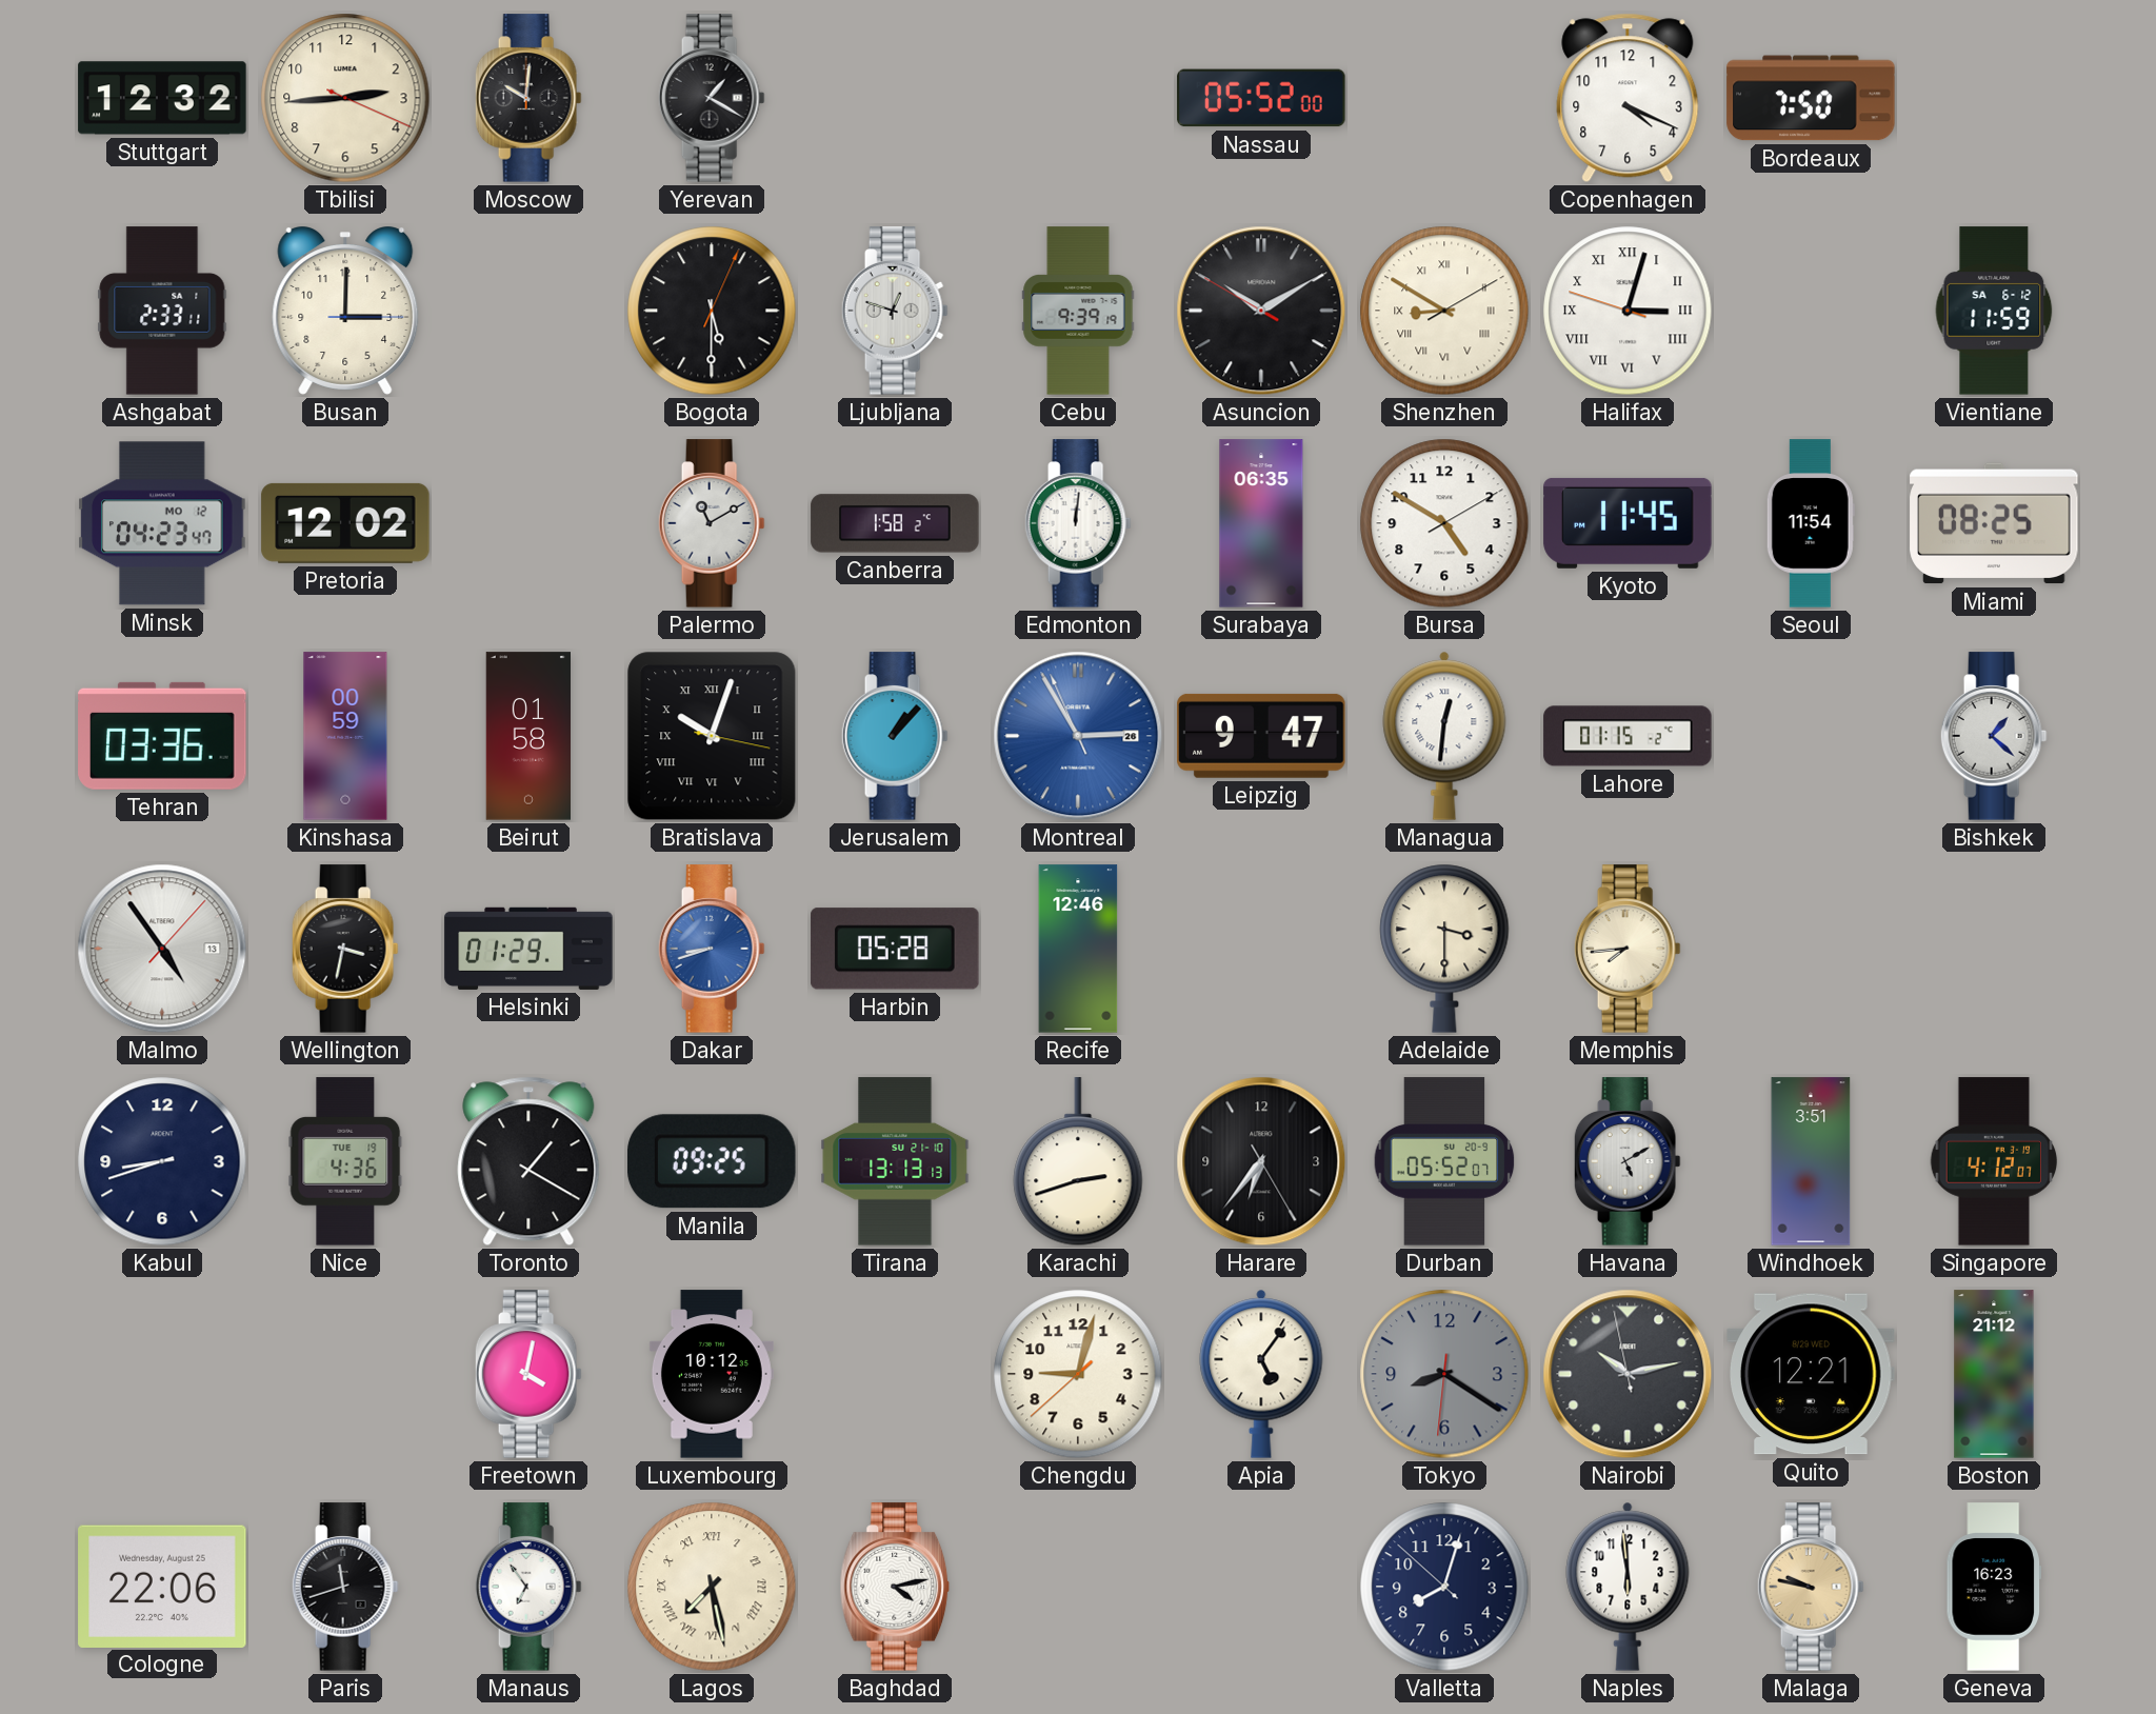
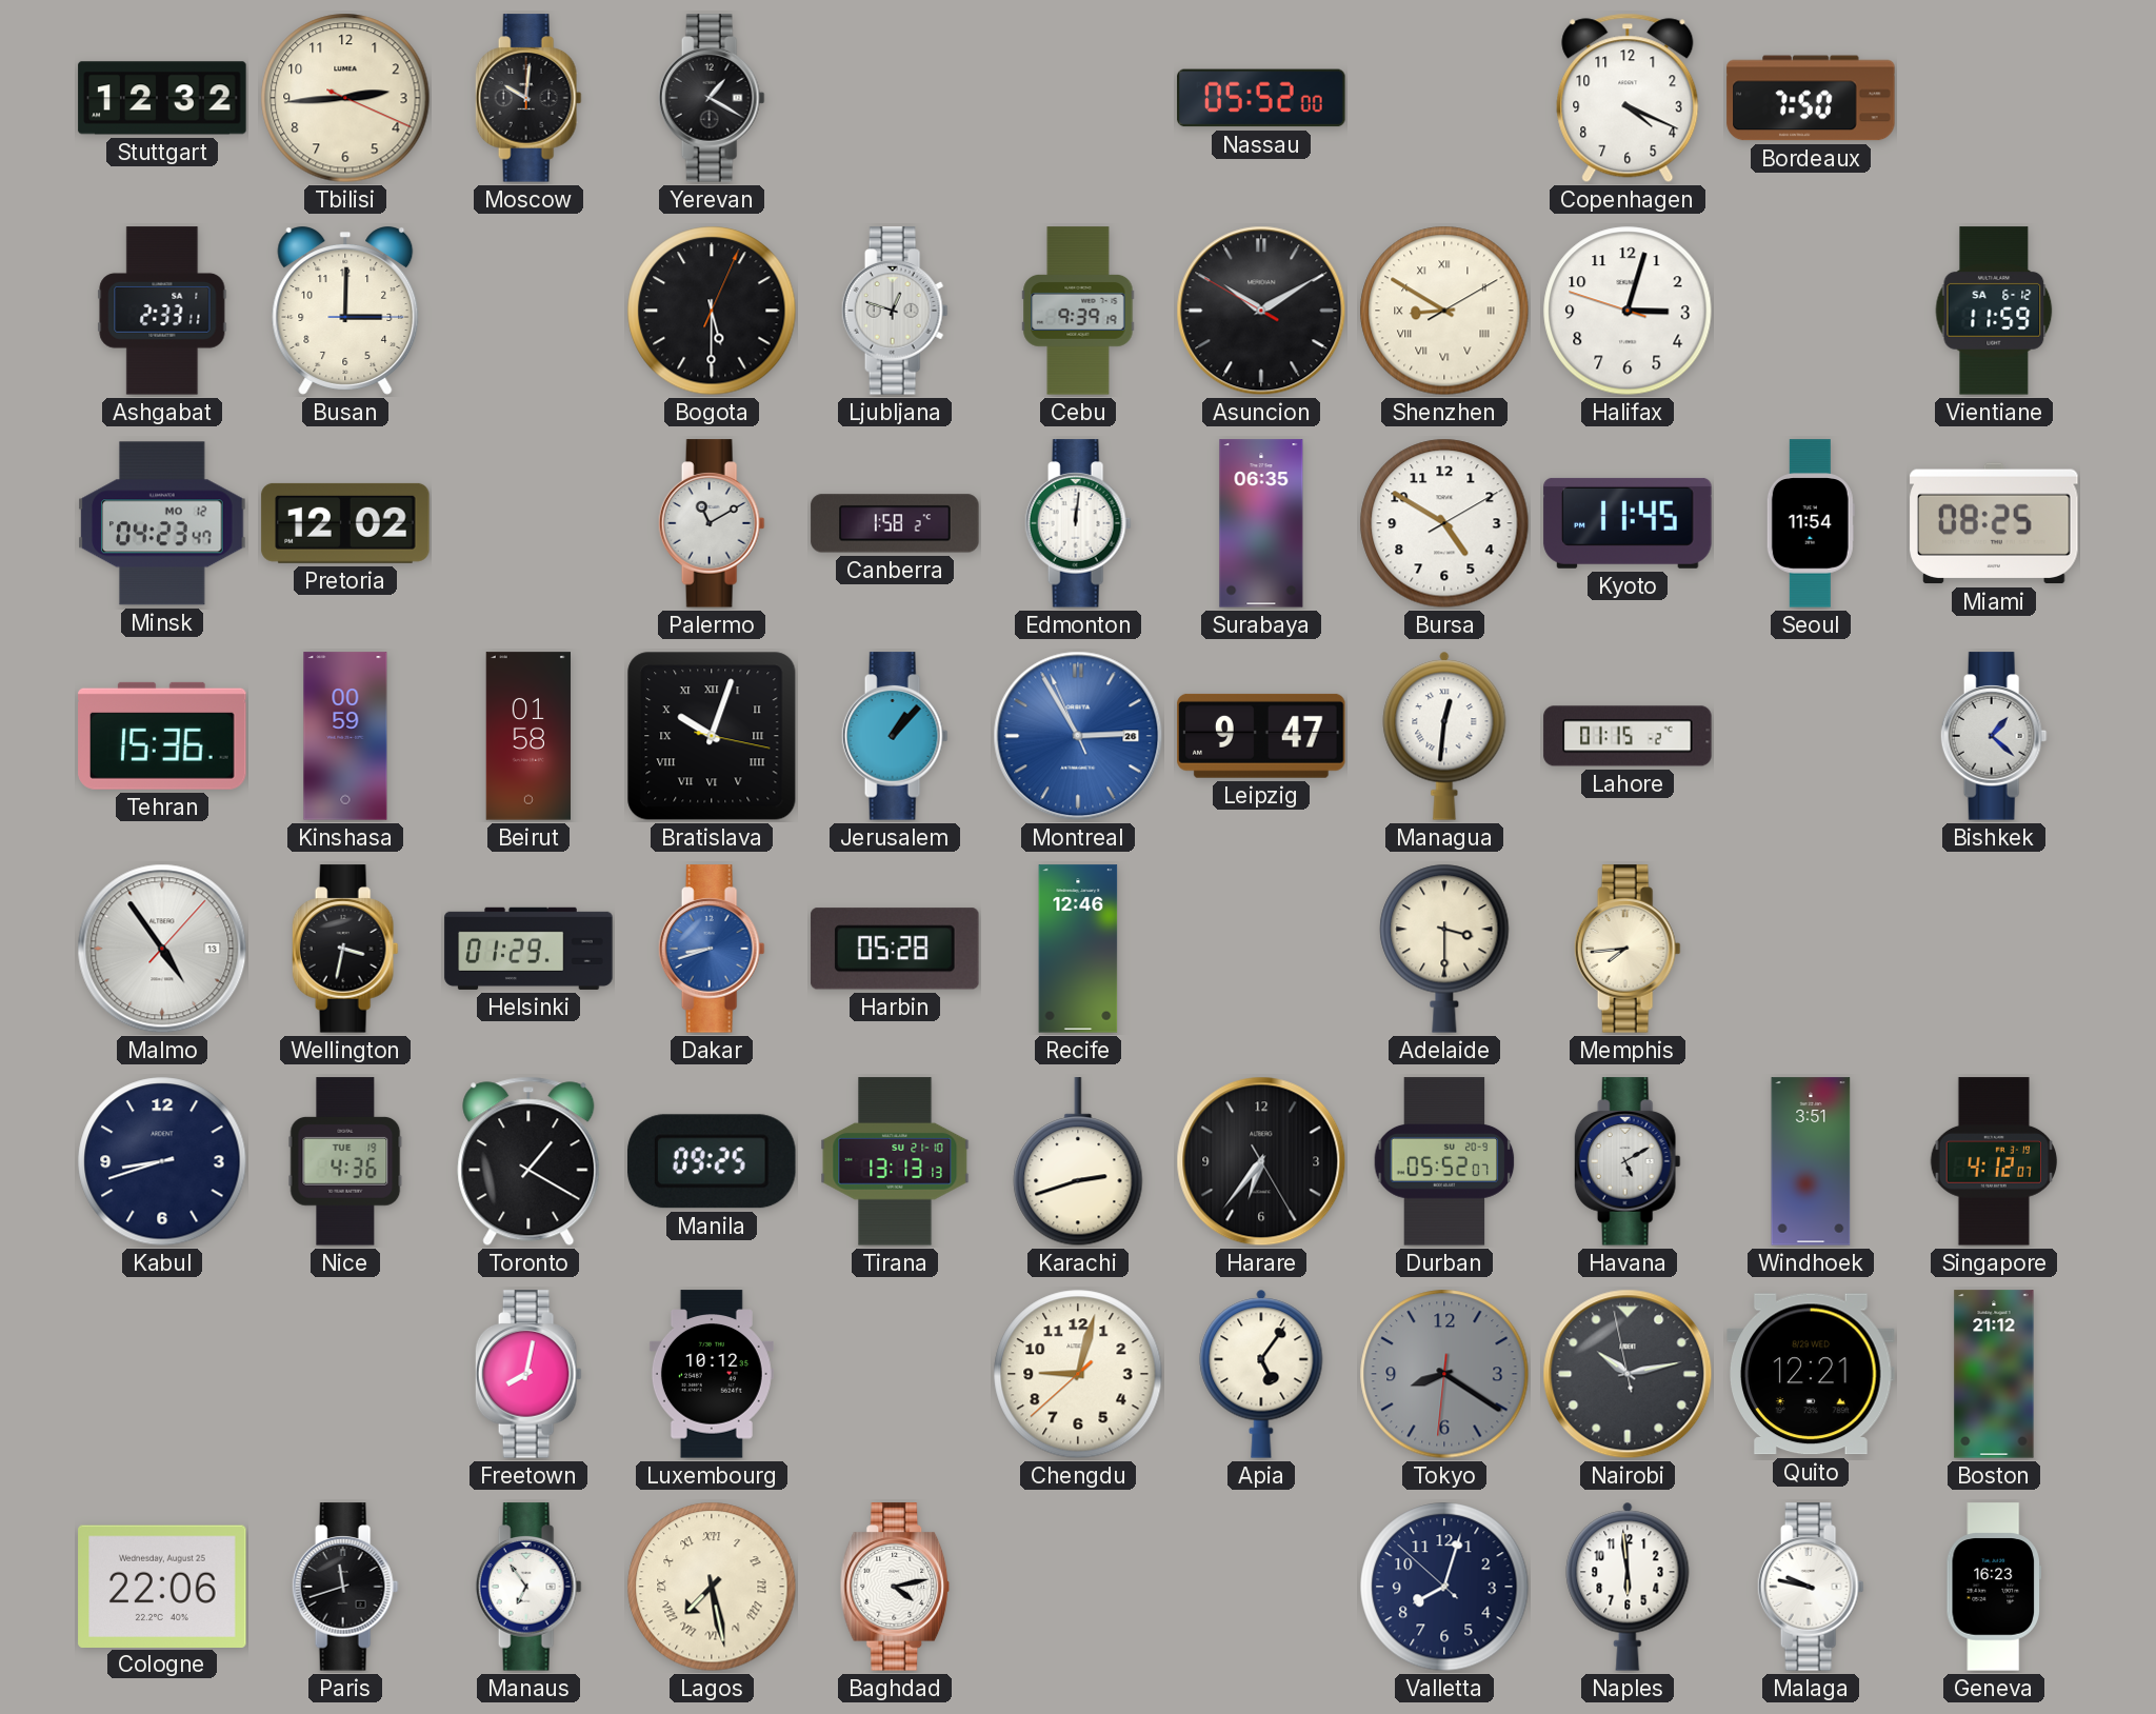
Halifax numerals: Roman -> Arabic (1628, 311)
Tehran: 03:36 -> 15:36 (162, 736)
Freetown: 4:02 -> 8:02 (528, 1374)
Malaga dial: champagne -> white (1811, 1587)
